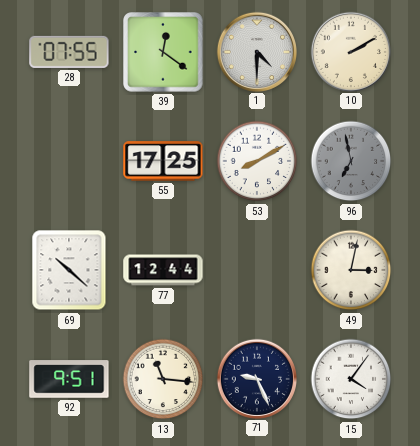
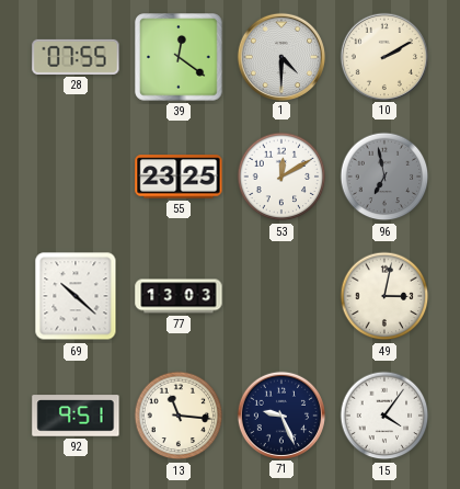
55: 17:25 -> 23:25 (179, 177)
53: 8:10 -> 12:10 (281, 177)
77: 12:44 -> 13:03 (179, 296)
